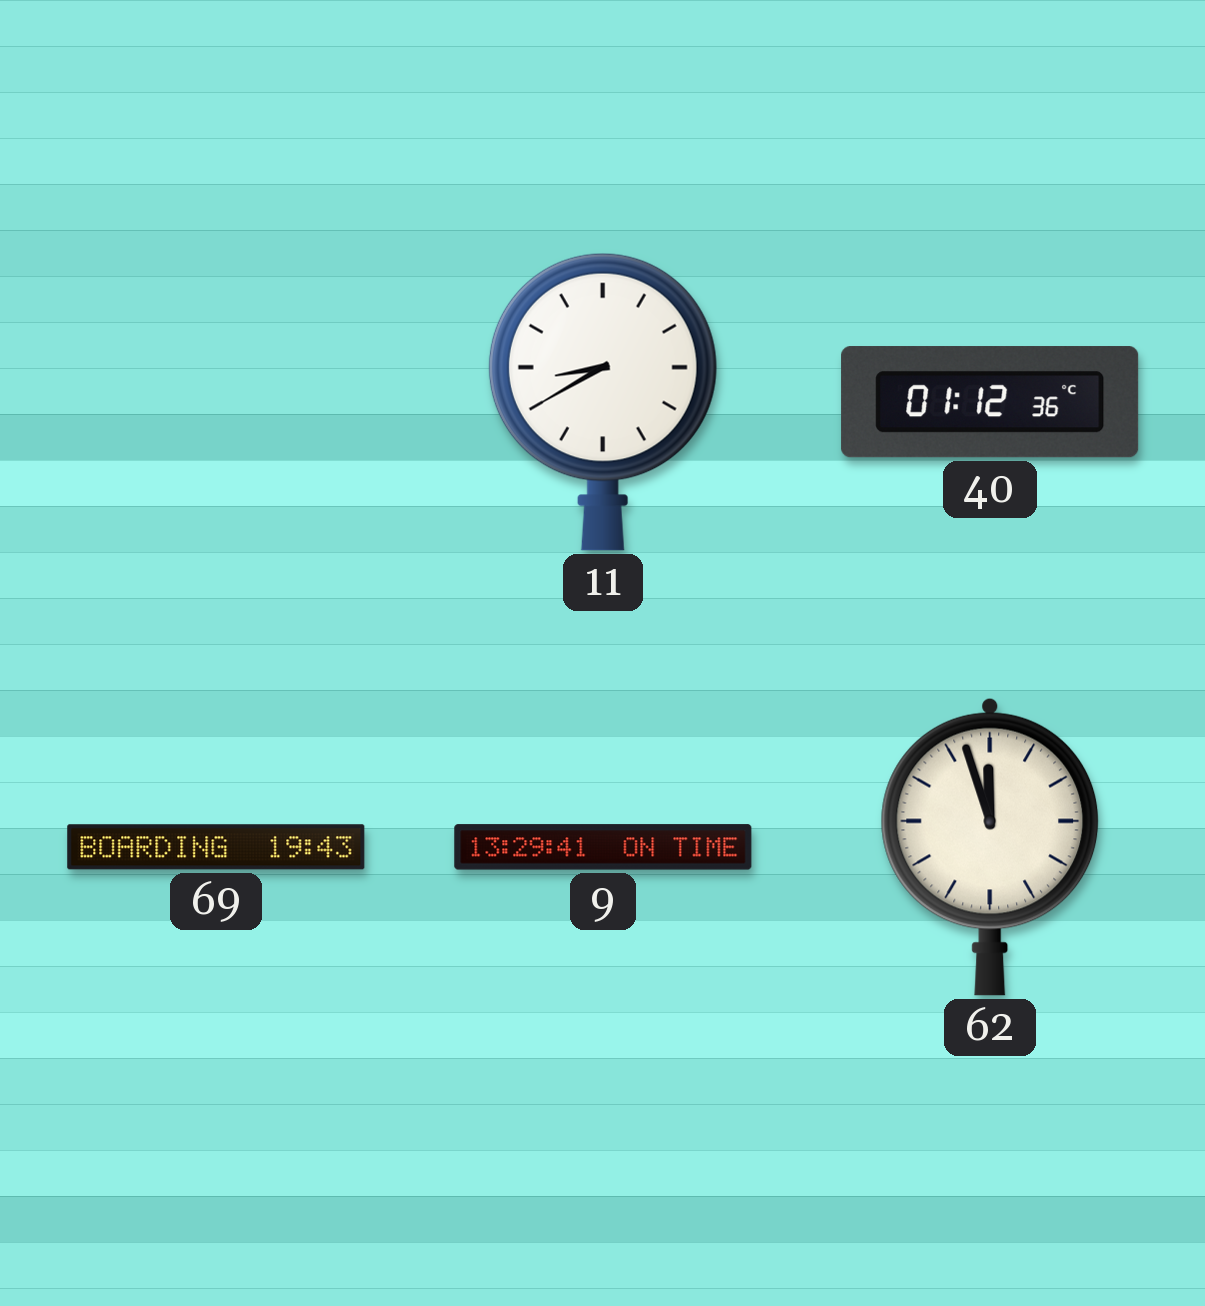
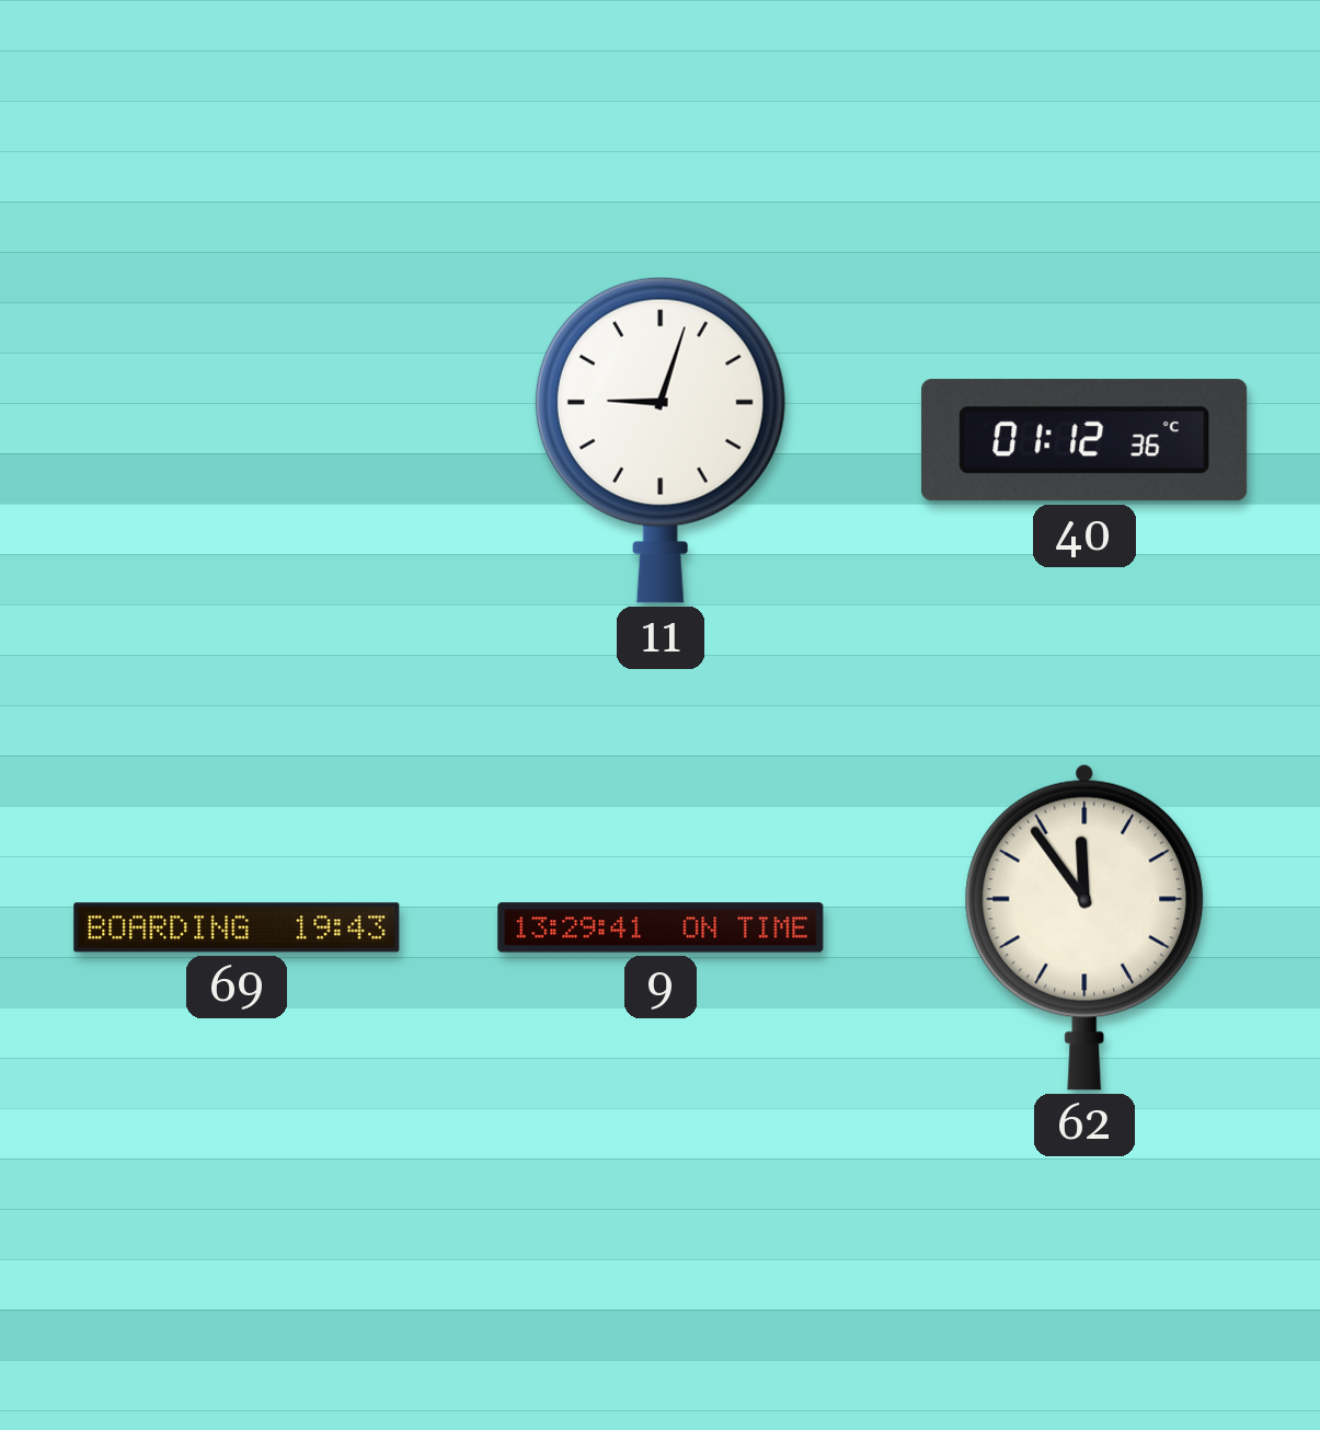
11: 8:40 -> 9:03 (661, 440)
62: 11:57 -> 11:54 (1084, 927)
